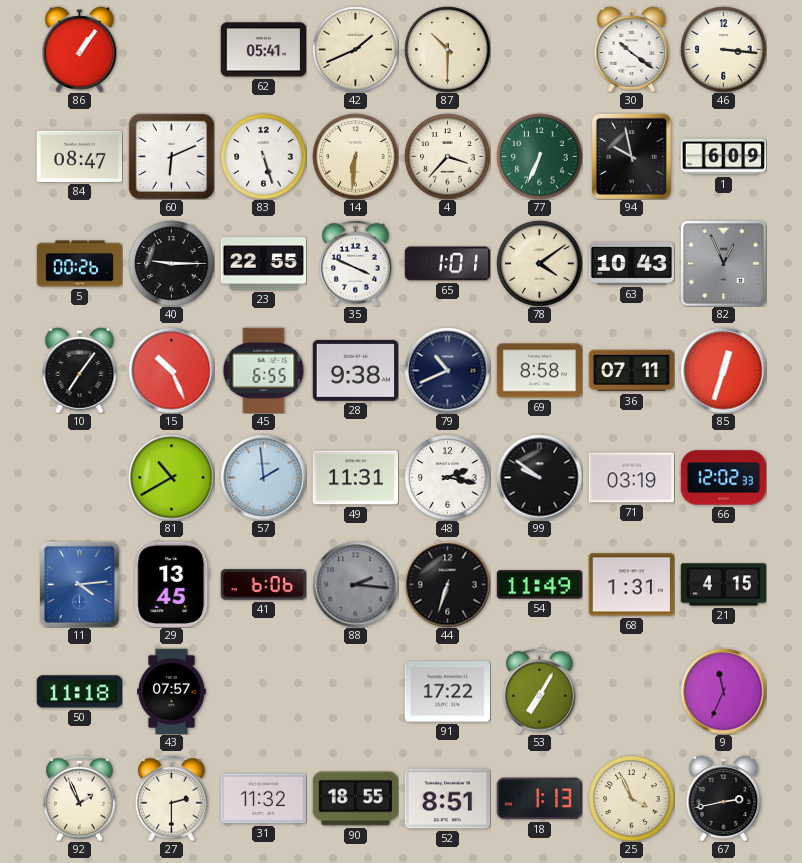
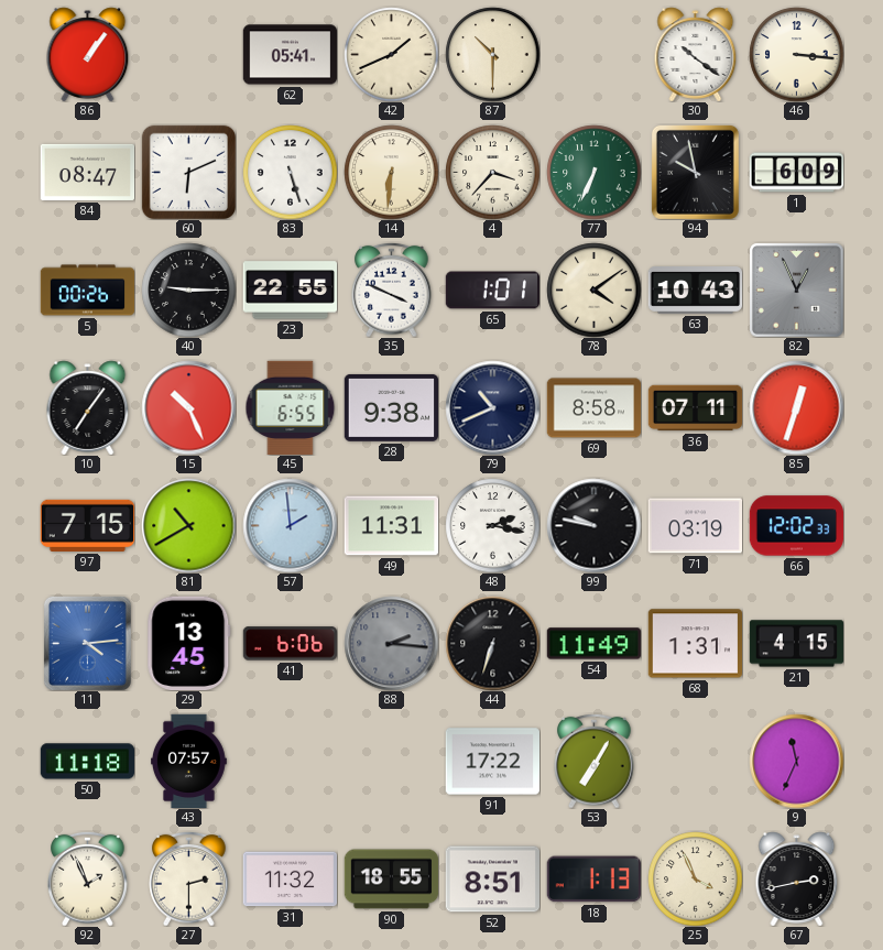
97: none -> 7:15 (87, 525)
99: 9:51 -> 9:47 (593, 525)
